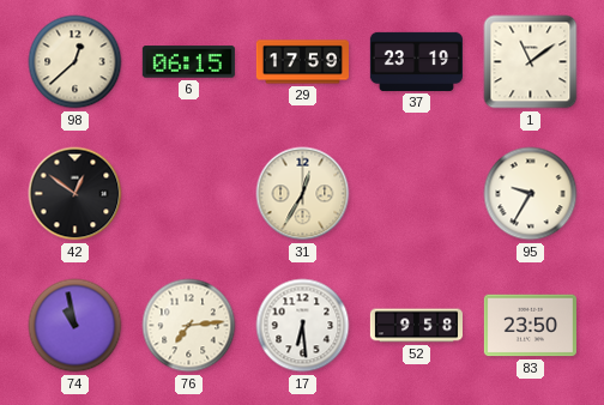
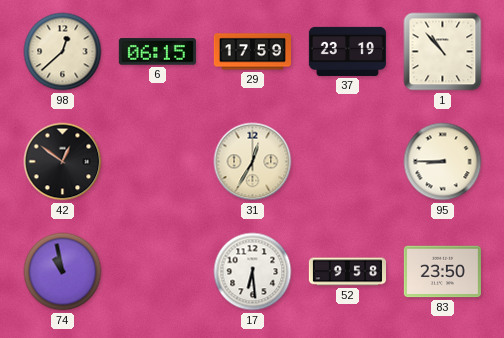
1: 11:09 -> 10:53 (443, 52)
95: 9:35 -> 8:45 (443, 162)
76: 7:14 -> none (189, 326)
